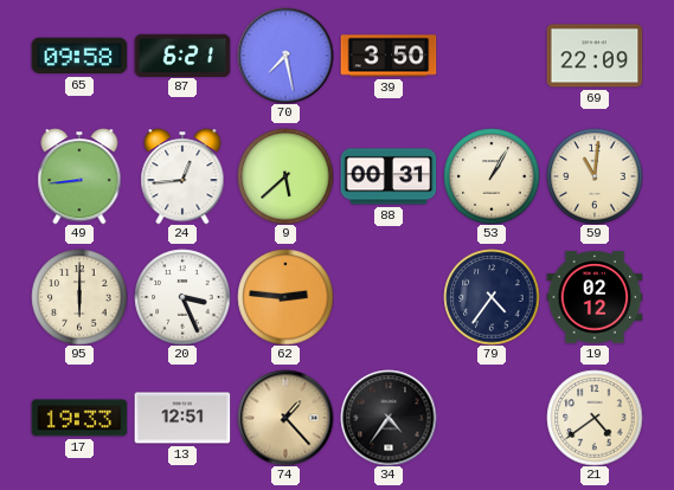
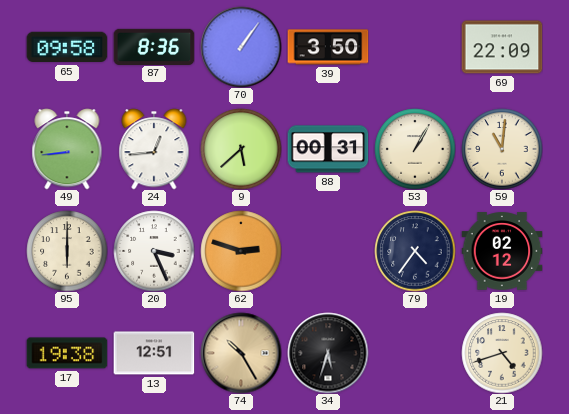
87: 6:21 -> 8:36 (154, 46)
70: 7:28 -> 1:06 (241, 47)
62: 2:46 -> 2:48 (241, 251)
17: 19:33 -> 19:38 (67, 353)
74: 1:23 -> 10:25 (241, 353)
34: 4:36 -> 5:33 (328, 353)
21: 4:39 -> 4:42 (502, 353)
